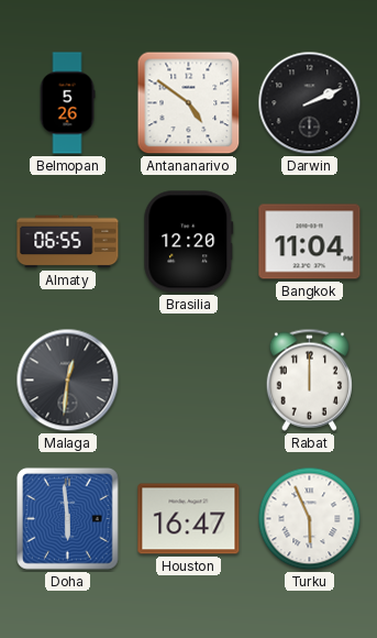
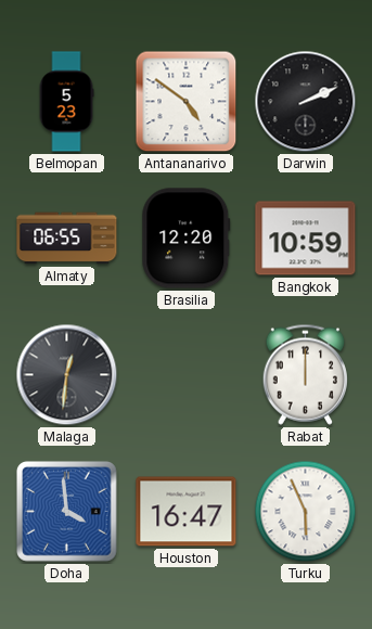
Belmopan: 5:26 -> 5:23 (66, 102)
Bangkok: 11:04 -> 10:59 (306, 239)
Doha: 5:59 -> 3:59 (66, 511)
